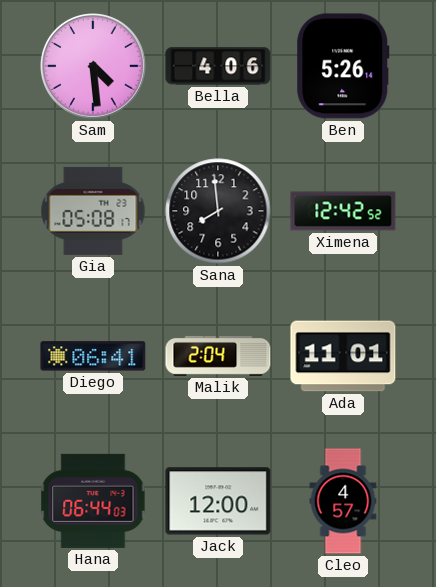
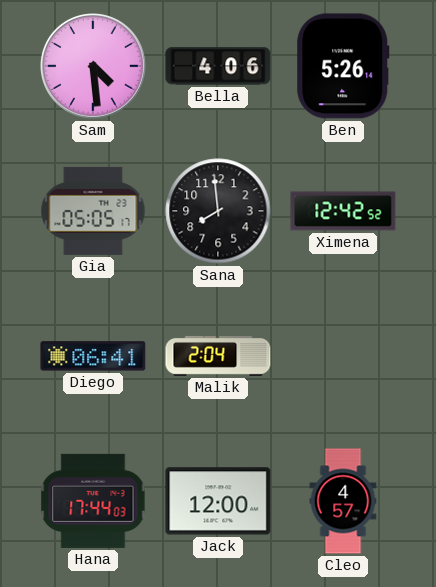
Gia: 05:08 -> 05:05 (93, 211)
Ada: 11:01 -> none (343, 356)
Hana: 06:44 -> 17:44 (93, 501)
